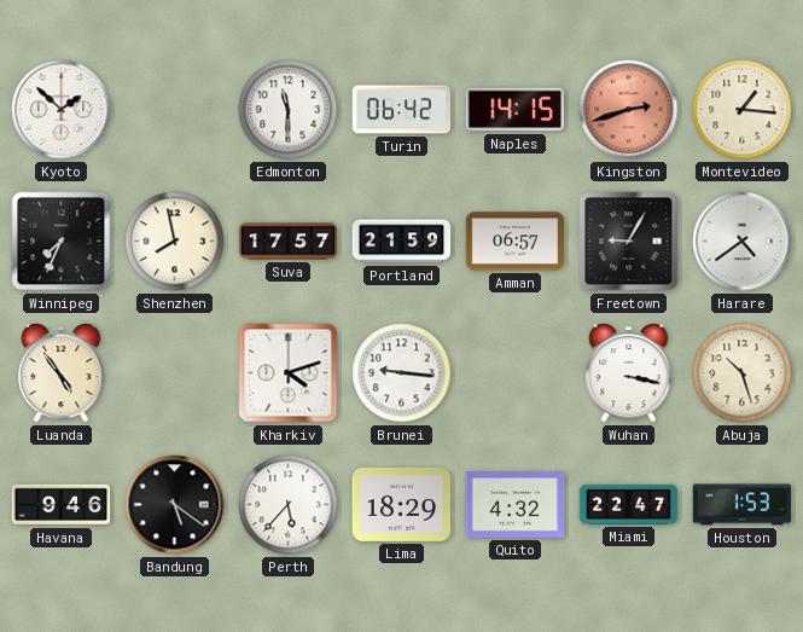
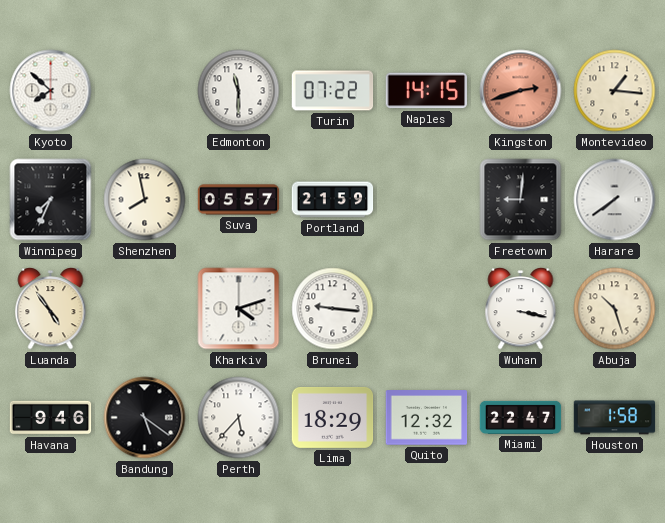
Kyoto: 1:52 -> 7:52 (51, 91)
Turin: 06:42 -> 07:22 (333, 91)
Suva: 17:57 -> 05:57 (239, 200)
Amman: 06:57 -> none (516, 242)
Freetown: 9:05 -> 9:01 (521, 200)
Harare: 4:39 -> 7:39 (615, 200)
Quito: 4:32 -> 12:32 (427, 418)
Houston: 1:53 -> 1:58 (615, 418)
